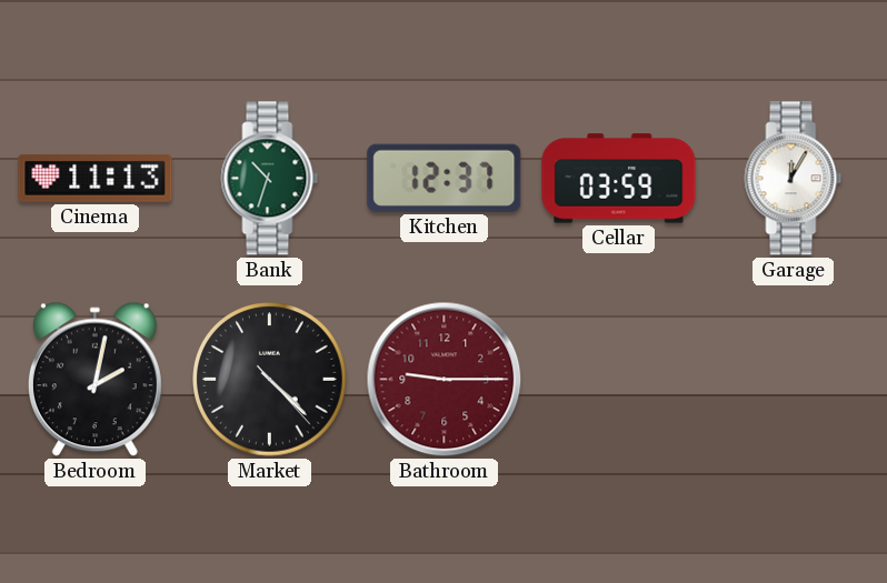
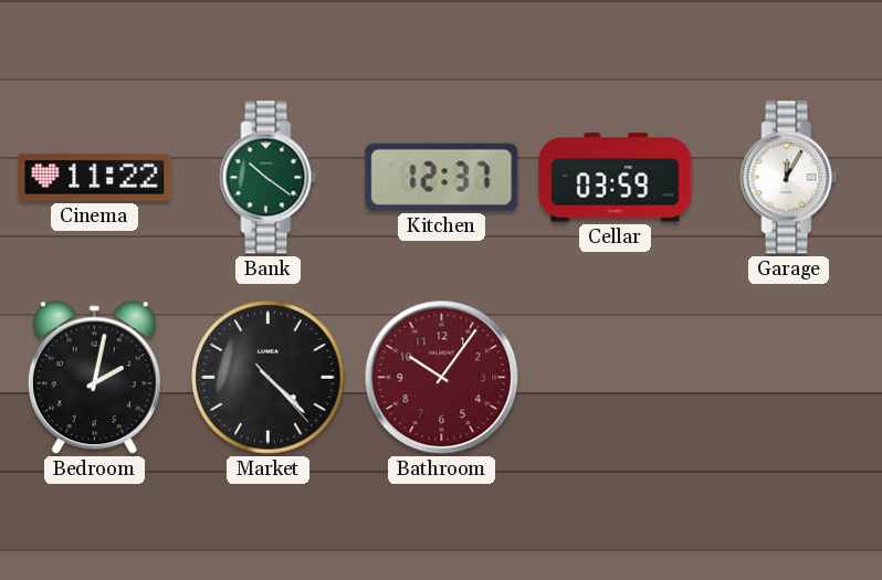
Cinema: 11:13 -> 11:22 (95, 177)
Bank: 10:33 -> 10:21 (269, 178)
Bathroom: 9:15 -> 10:06 (442, 378)
